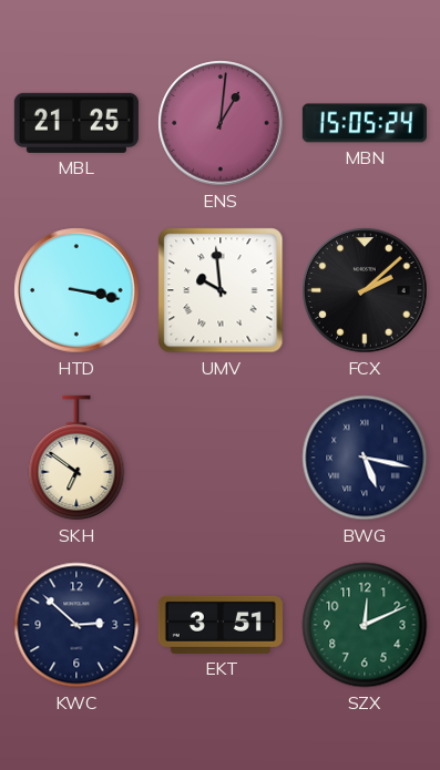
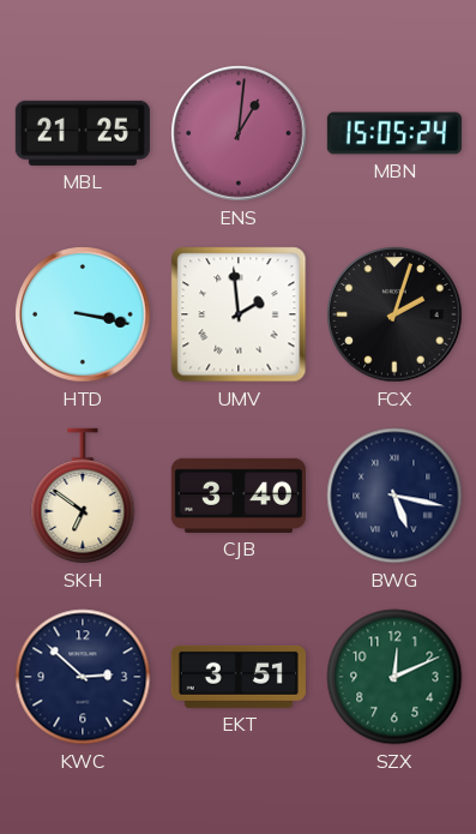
UMV: 9:59 -> 1:59 (239, 314)
FCX: 2:08 -> 2:03 (394, 314)
CJB: none -> 3:40 (239, 496)
